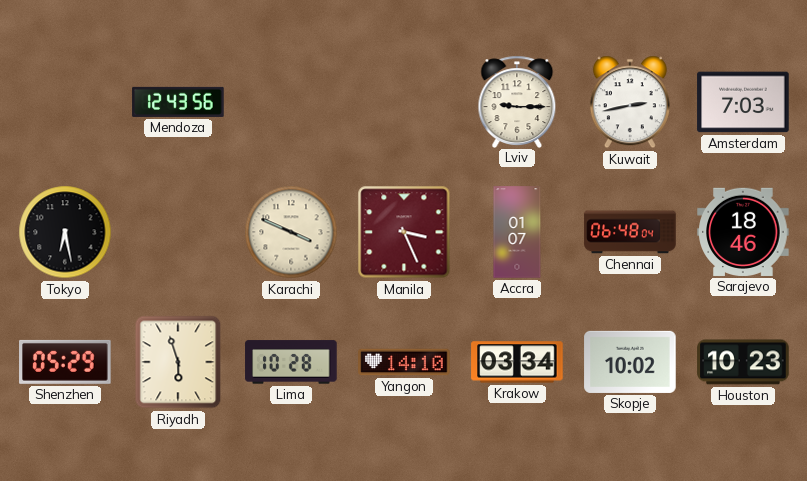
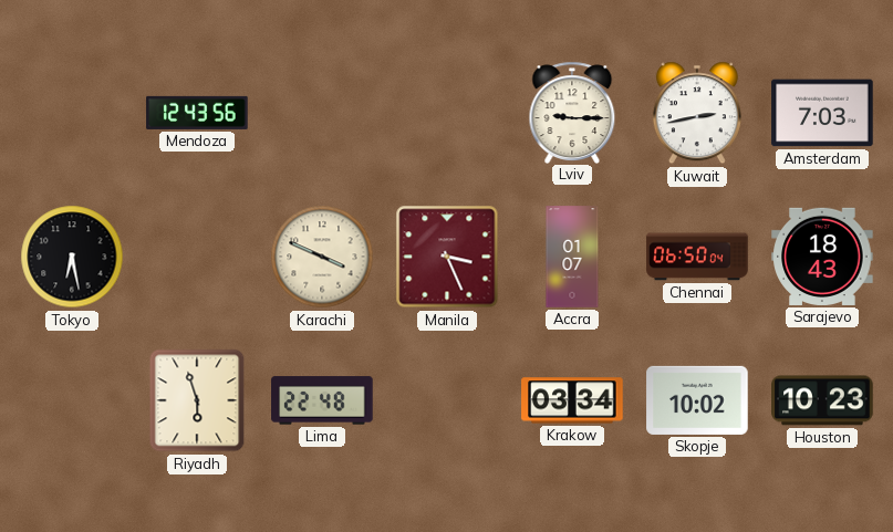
Chennai: 06:48 -> 06:50 (697, 257)
Sarajevo: 18:46 -> 18:43 (822, 257)
Shenzhen: 05:29 -> none (65, 362)
Lima: 10:28 -> 22:48 (322, 400)
Yangon: 14:10 -> none (404, 362)
